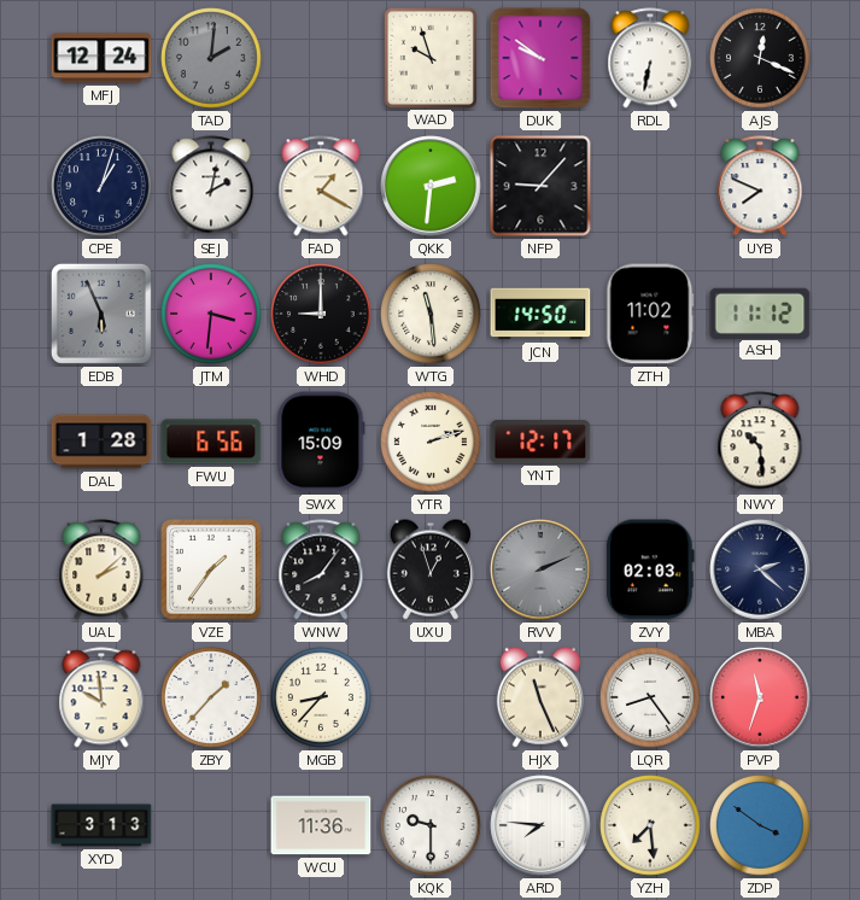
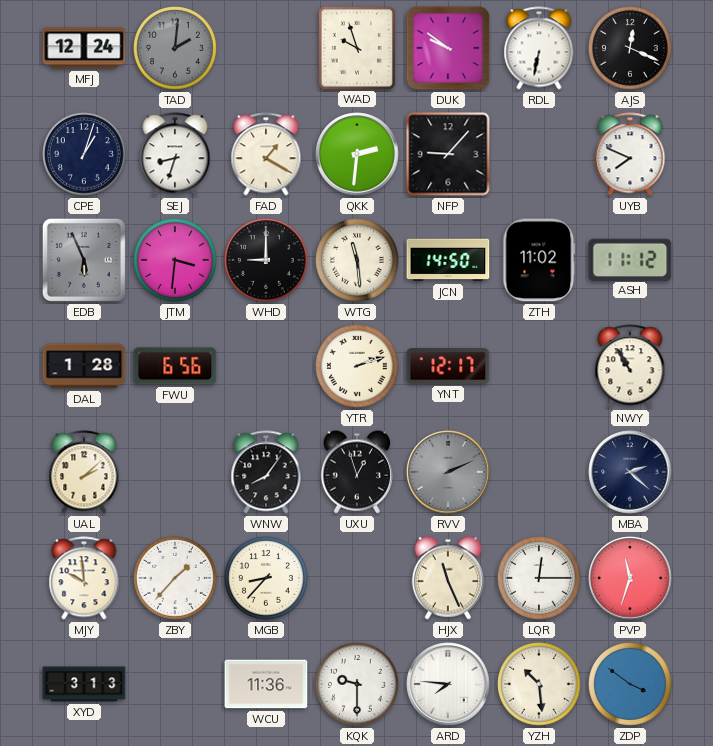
SEJ: 2:02 -> 8:33 (175, 154)
SWX: 15:09 -> none (321, 442)
NWY: 10:29 -> 10:55 (630, 366)
VZE: 1:36 -> none (211, 569)
ZVY: 02:03 -> none (650, 569)
LQR: 8:24 -> 12:15 (540, 579)
YZH: 7:29 -> 10:29 (540, 685)
